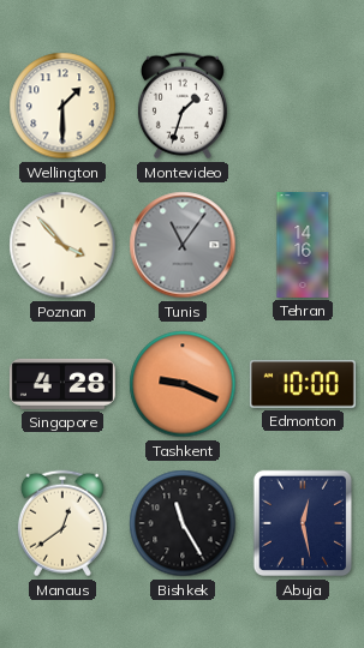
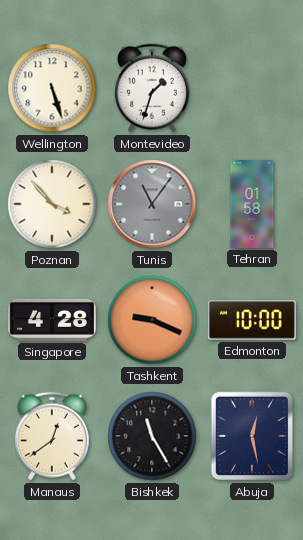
Wellington: 1:30 -> 5:27 (52, 88)
Tehran: 14:16 -> 01:58 (252, 204)
